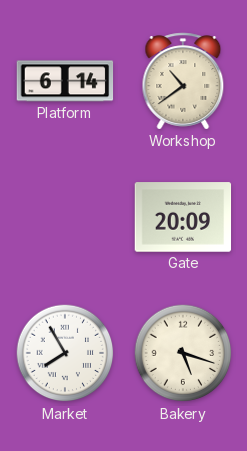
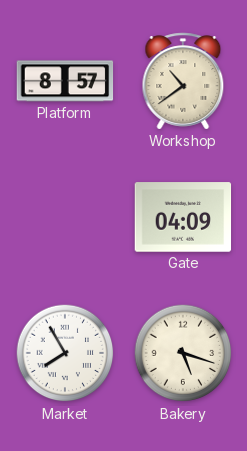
Platform: 6:14 -> 8:57 (65, 81)
Gate: 20:09 -> 04:09 (183, 217)
